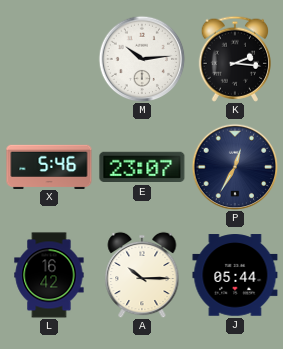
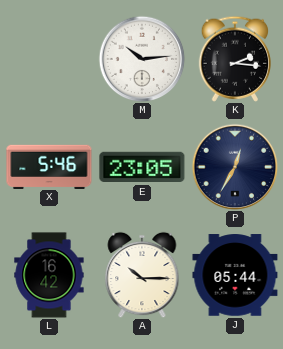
E: 23:07 -> 23:05 (142, 167)
